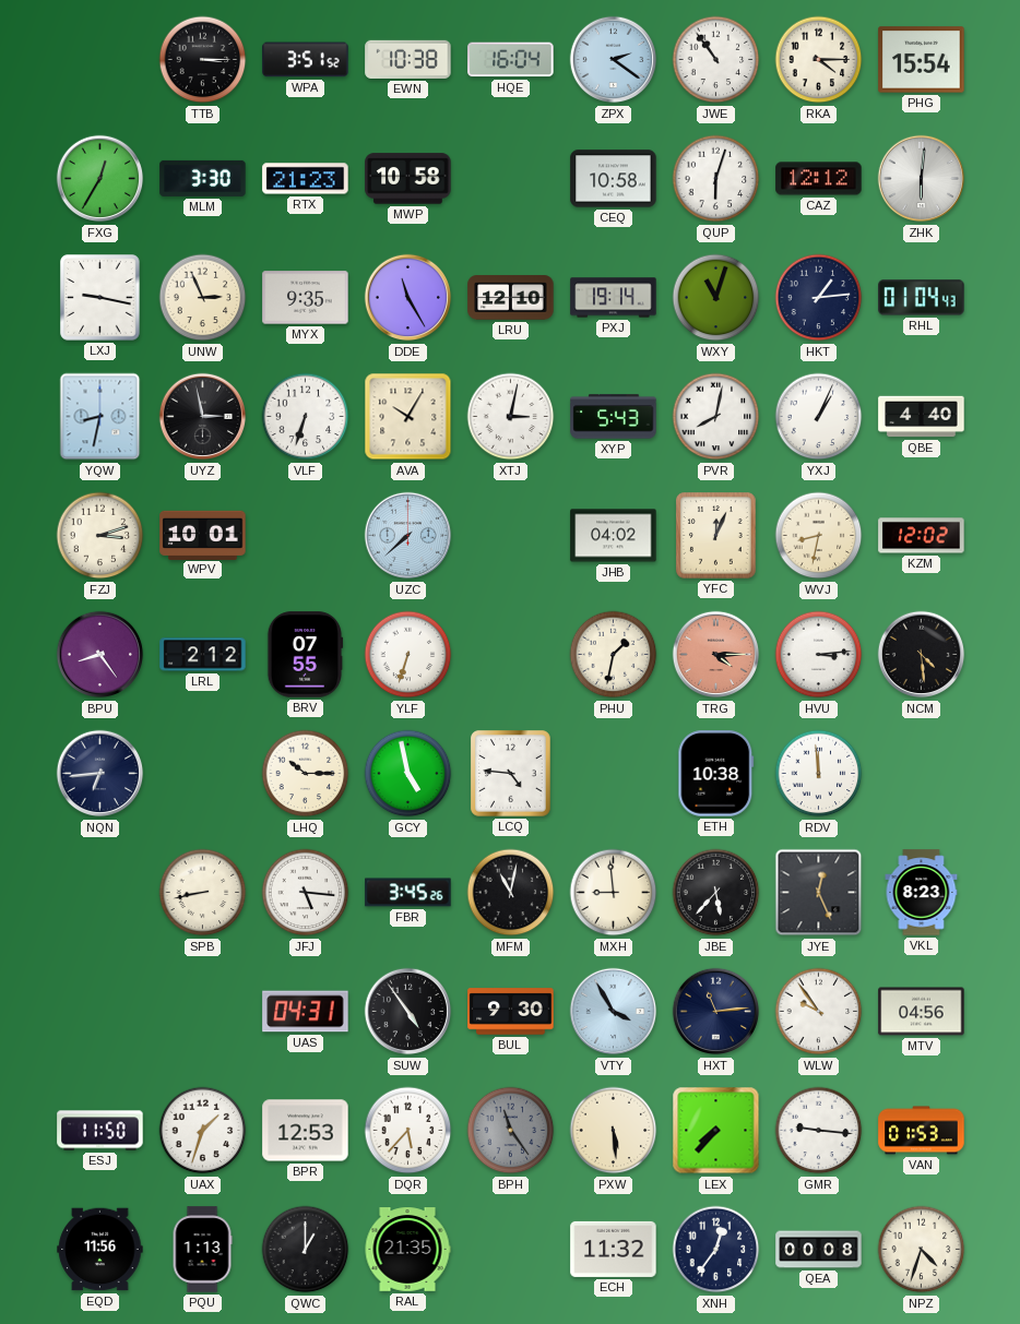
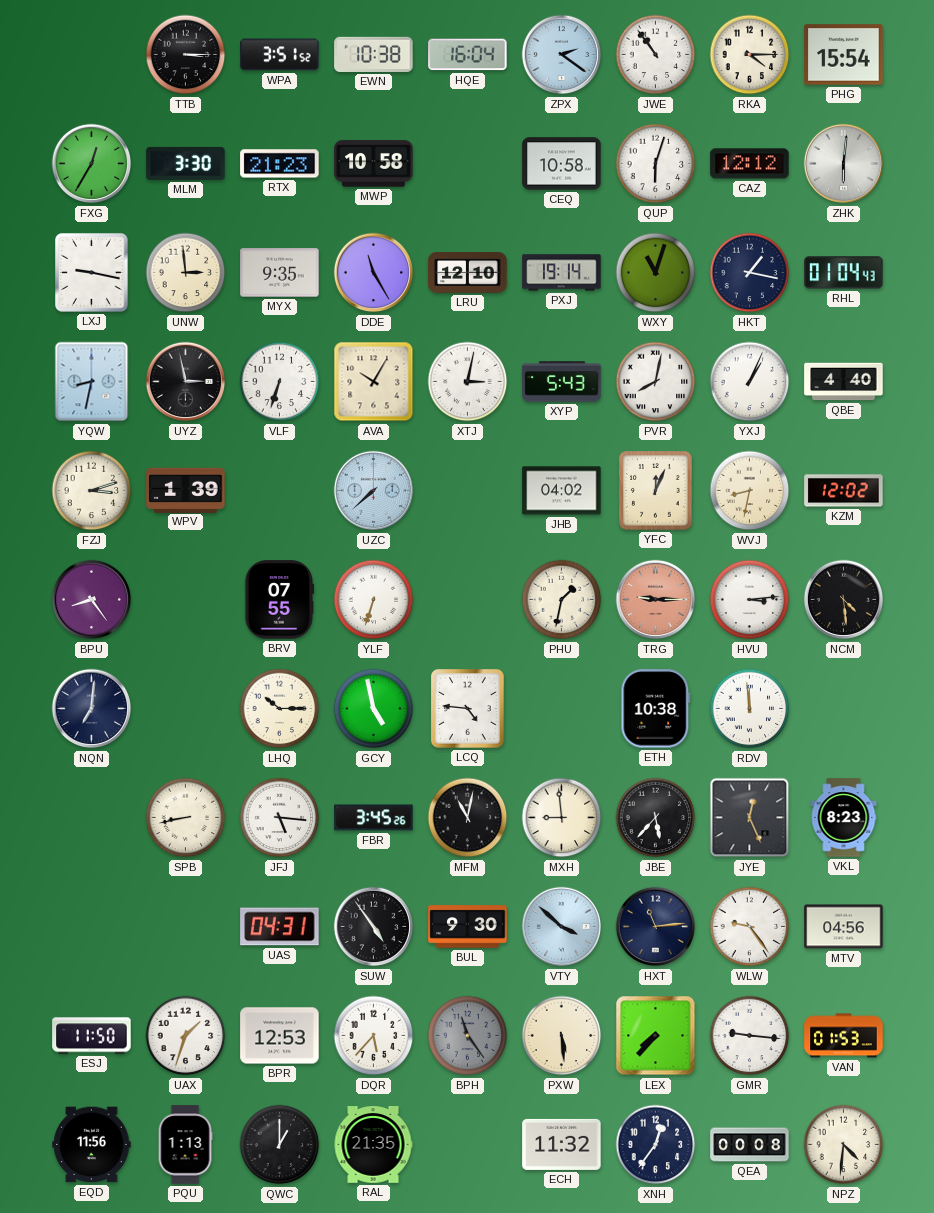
UNW: 2:56 -> 2:59 (186, 273)
HKT: 1:14 -> 1:17 (750, 273)
WPV: 10:01 -> 1:39 (186, 490)
LRL: 2:12 -> none (203, 655)
TRG: 4:15 -> 9:15 (656, 600)
NQN: 6:44 -> 7:01 (92, 709)
VTY: 3:55 -> 3:52 (562, 927)
WLW: 9:54 -> 9:24 (750, 927)
NPZ: 4:33 -> 4:31 (844, 1145)
